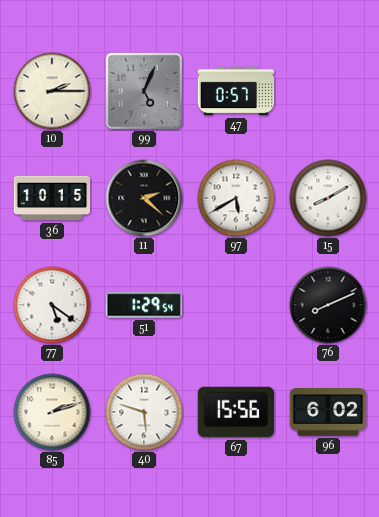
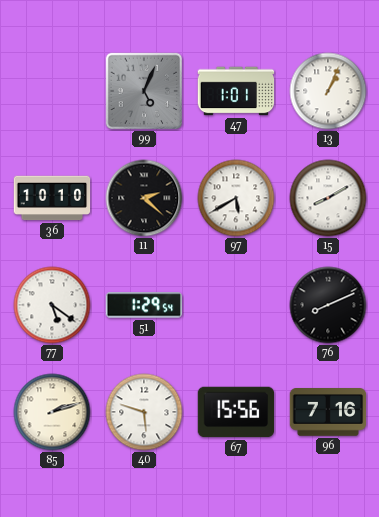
10: 2:15 -> none (52, 91)
47: 0:57 -> 1:01 (236, 91)
13: none -> 1:04 (328, 91)
36: 10:15 -> 10:10 (52, 198)
96: 6:02 -> 7:16 (328, 412)
